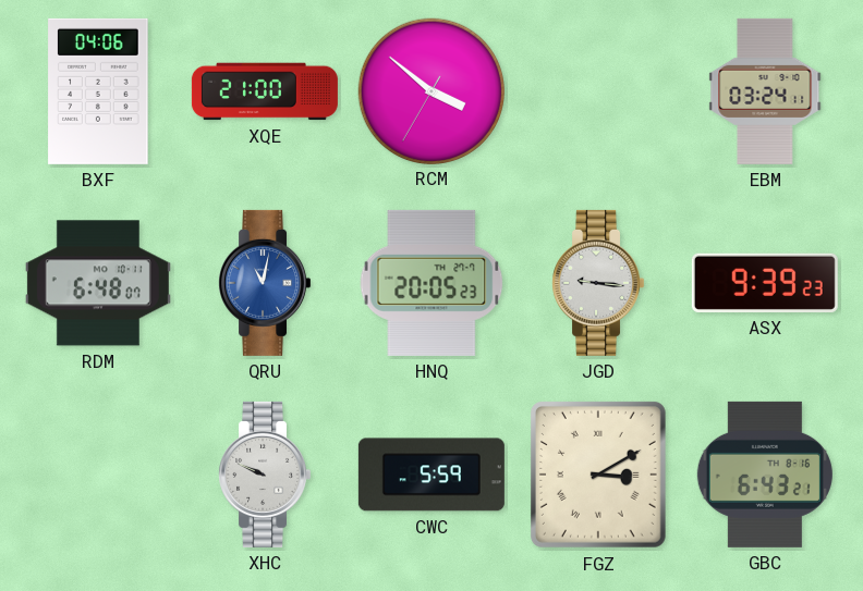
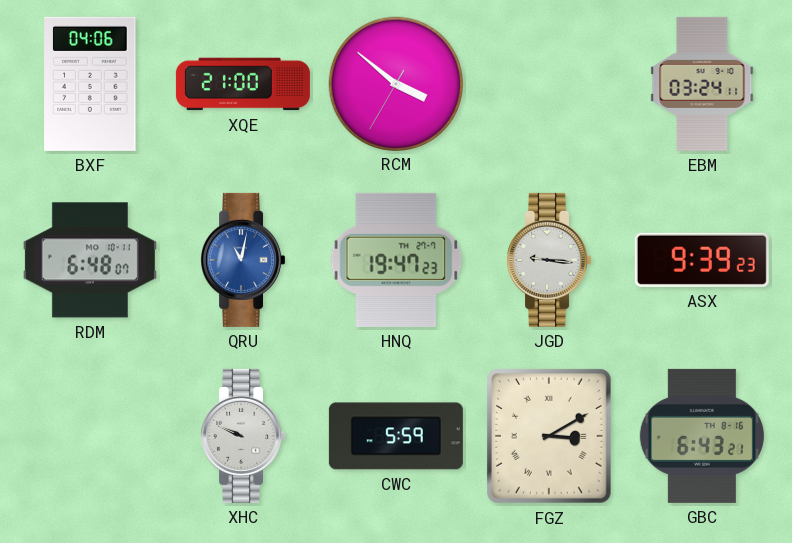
HNQ: 20:05 -> 19:47 (396, 260)
